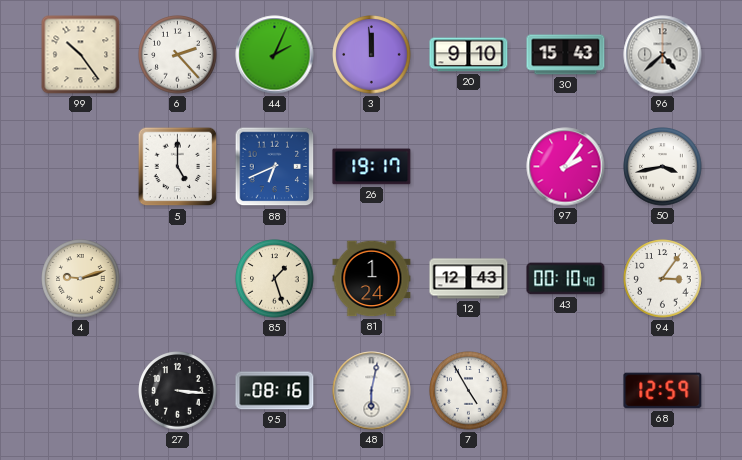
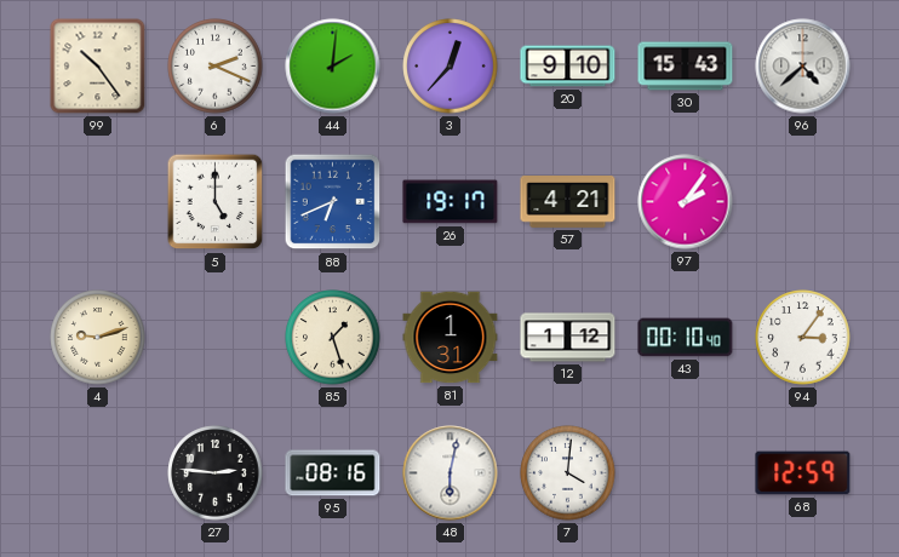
6: 2:23 -> 2:19 (216, 67)
44: 2:04 -> 2:01 (333, 67)
3: 11:59 -> 12:37 (451, 67)
57: none -> 4:21 (568, 202)
50: 3:43 -> none (663, 167)
81: 1:24 -> 1:31 (451, 338)
12: 12:43 -> 1:12 (568, 338)
27: 3:16 -> 2:46 (216, 473)
7: 4:55 -> 4:01 (568, 473)
